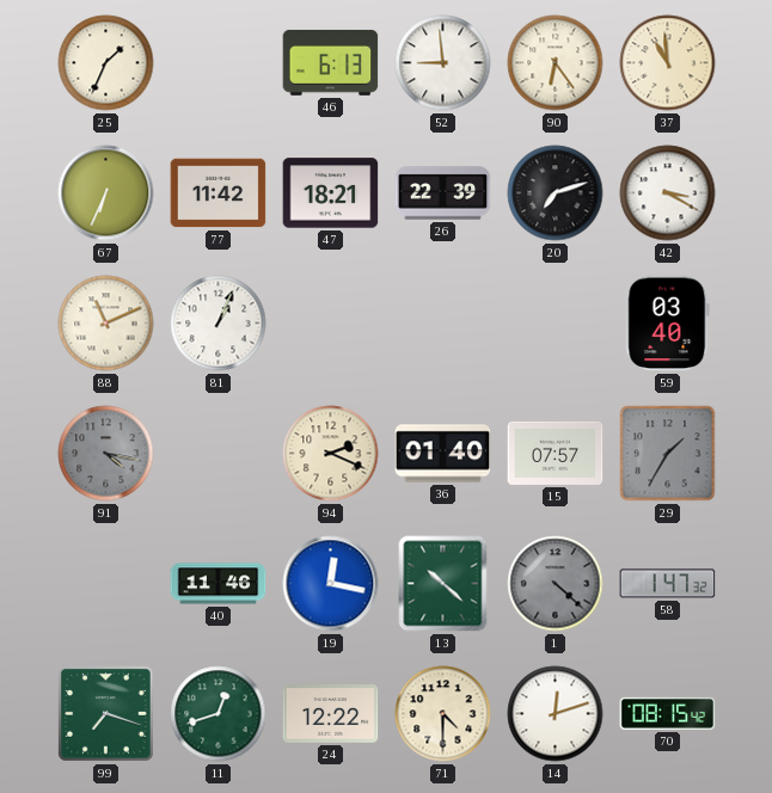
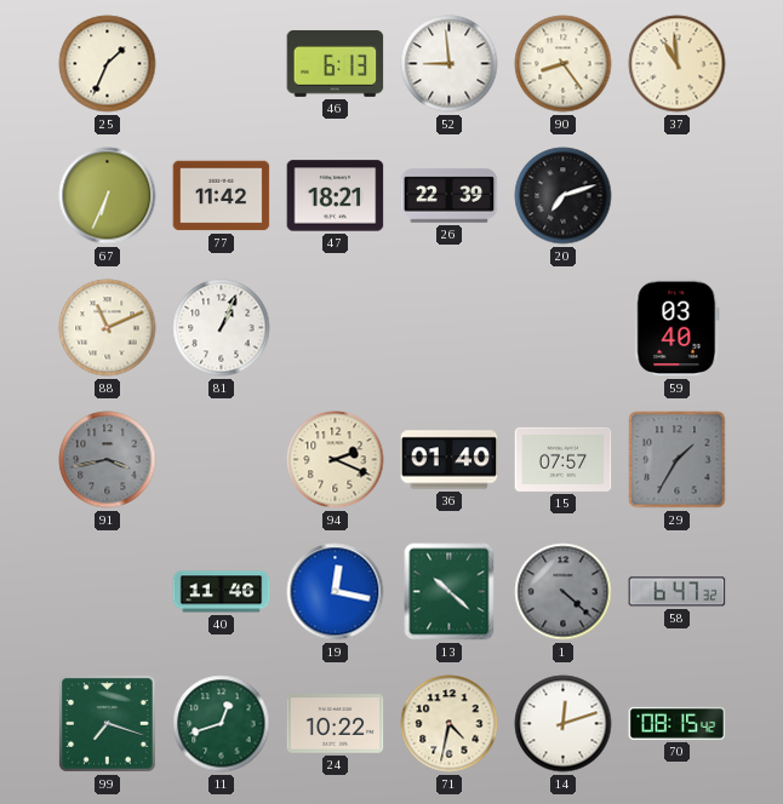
90: 6:24 -> 8:24 (564, 64)
42: 3:20 -> none (668, 193)
91: 4:17 -> 3:43 (108, 460)
58: 1:47 -> 6:47 (678, 592)
24: 12:22 -> 10:22 (336, 724)
71: 4:30 -> 4:32 (450, 724)
